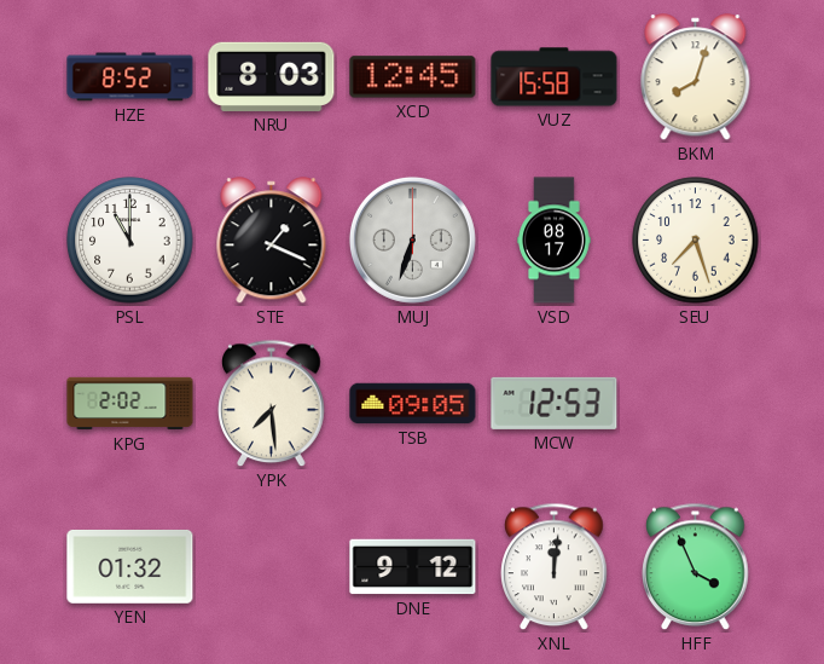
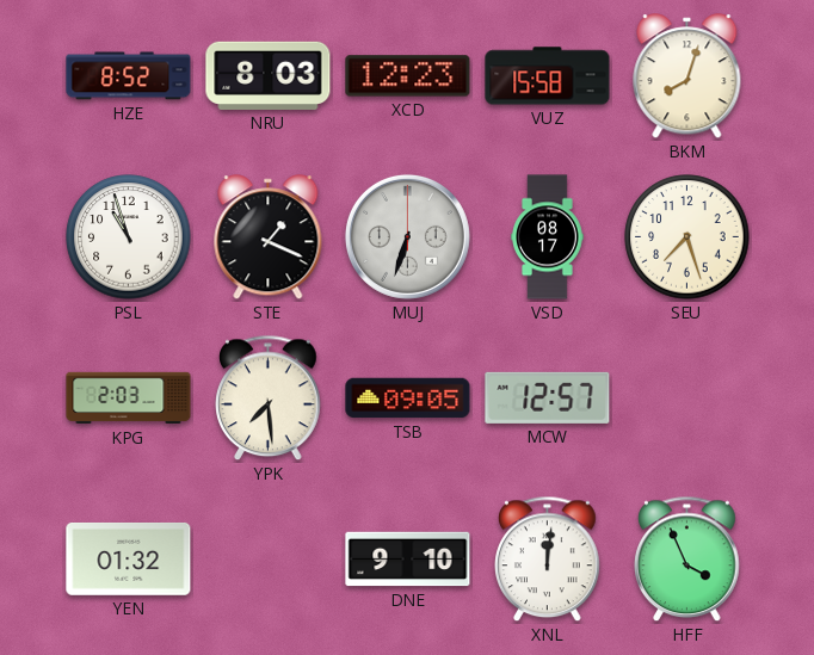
XCD: 12:45 -> 12:23 (408, 76)
PSL: 11:00 -> 10:57 (129, 237)
KPG: 2:02 -> 2:03 (129, 398)
MCW: 12:53 -> 12:57 (548, 397)
DNE: 9:12 -> 9:10 (408, 560)
